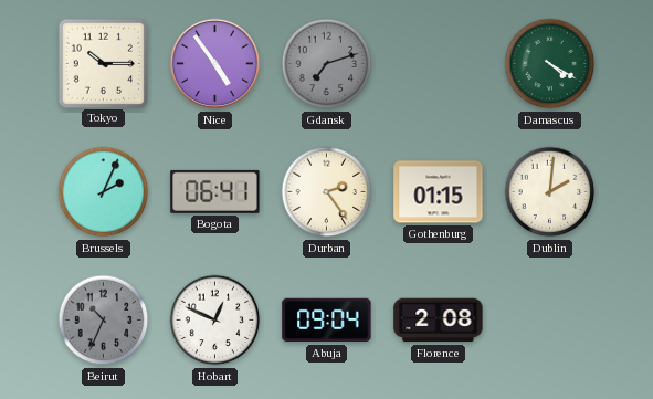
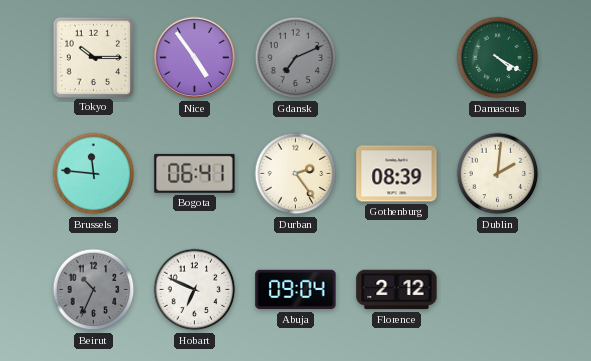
Gdansk: 7:12 -> 7:11 (296, 58)
Brussels: 2:04 -> 11:46 (94, 174)
Gothenburg: 01:15 -> 08:39 (397, 174)
Hobart: 12:49 -> 6:49 (195, 290)
Florence: 2:08 -> 2:12 (397, 290)
